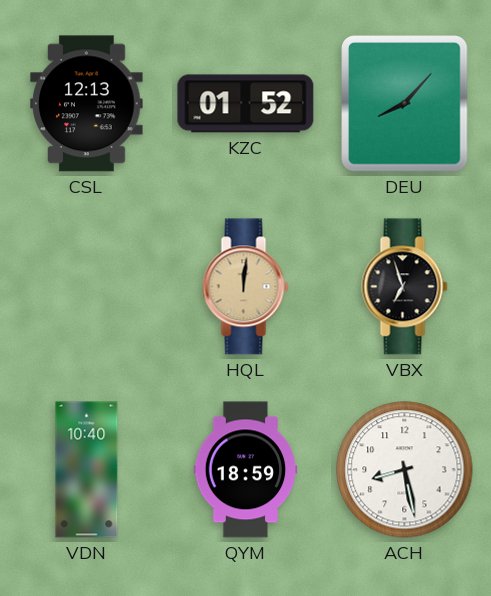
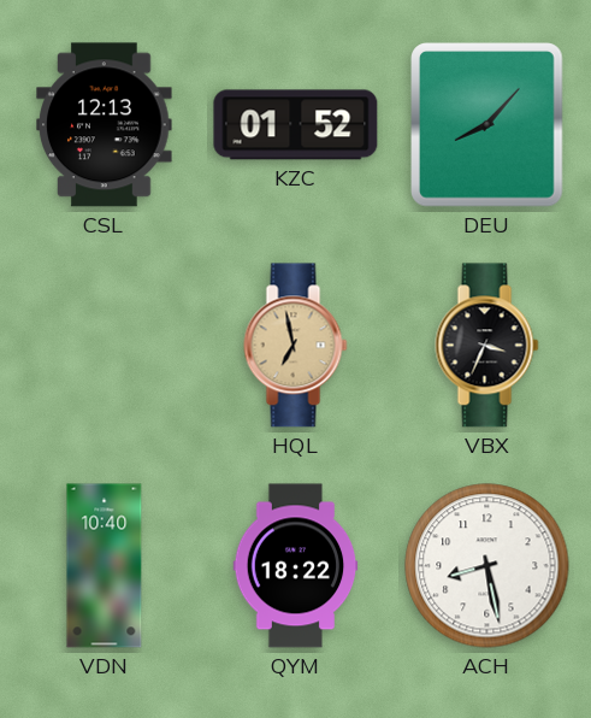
HQL: 12:01 -> 6:58 (296, 346)
VBX: 6:57 -> 3:34 (487, 346)
QYM: 18:59 -> 18:22 (296, 566)
